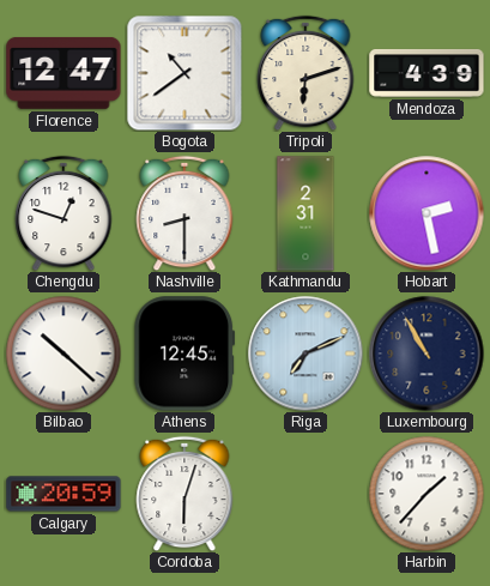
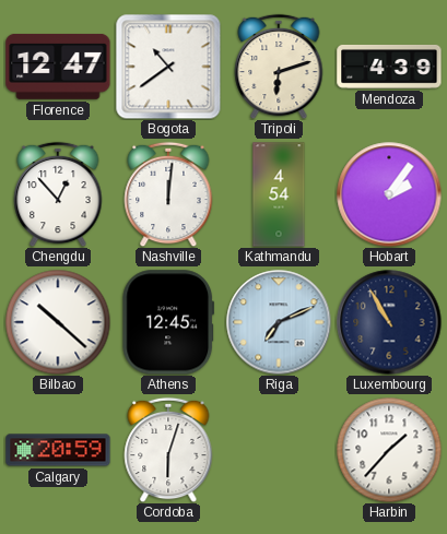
Chengdu: 12:48 -> 12:53 (58, 194)
Nashville: 8:30 -> 12:01 (168, 194)
Kathmandu: 2:31 -> 4:54 (279, 194)
Hobart: 2:28 -> 2:06 (389, 194)
